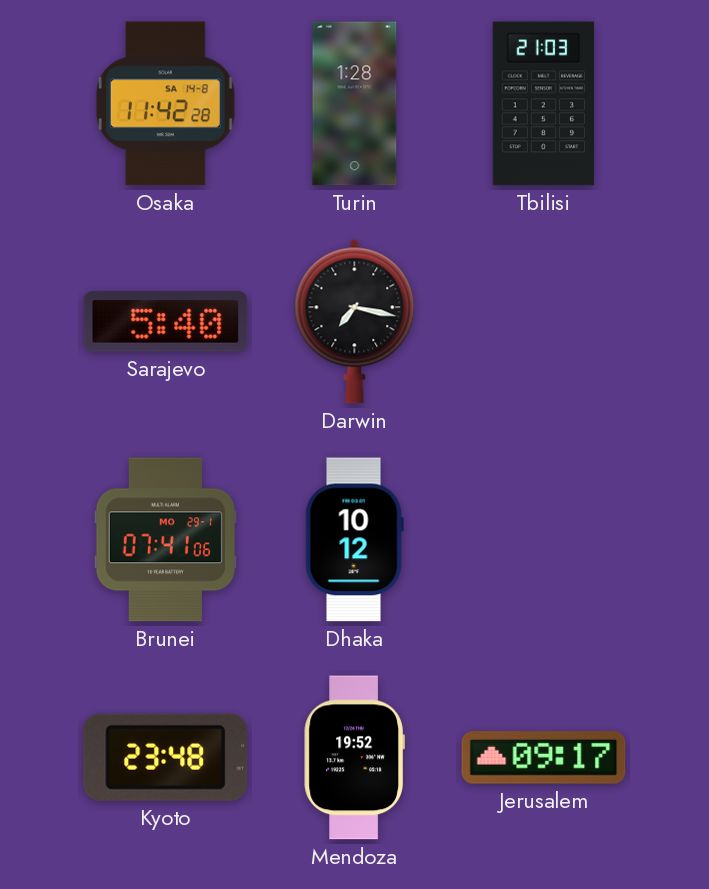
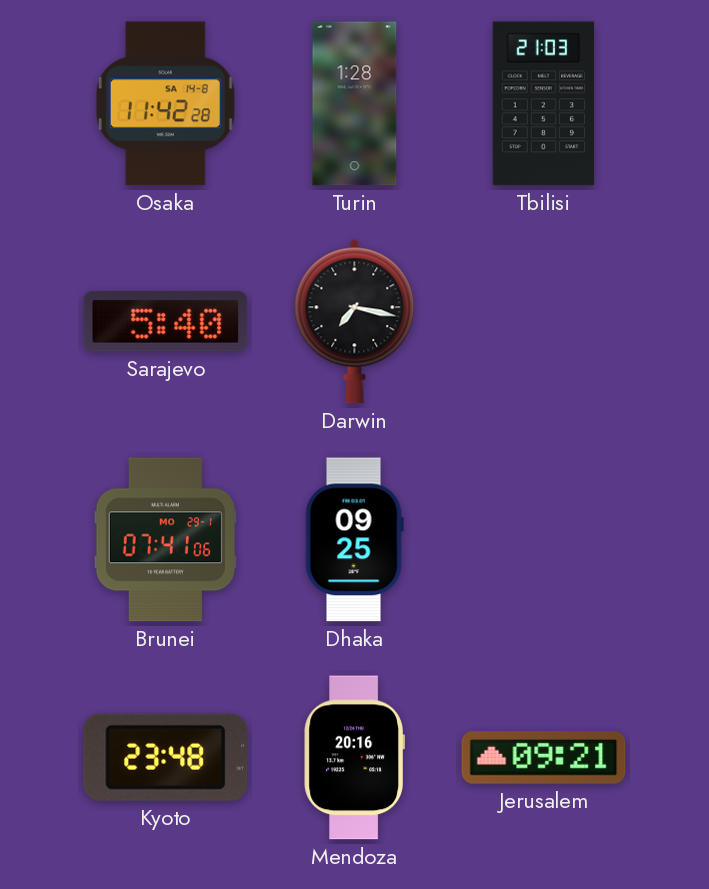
Dhaka: 10:12 -> 09:25 (354, 540)
Mendoza: 19:52 -> 20:16 (354, 758)
Jerusalem: 09:17 -> 09:21 (544, 758)
